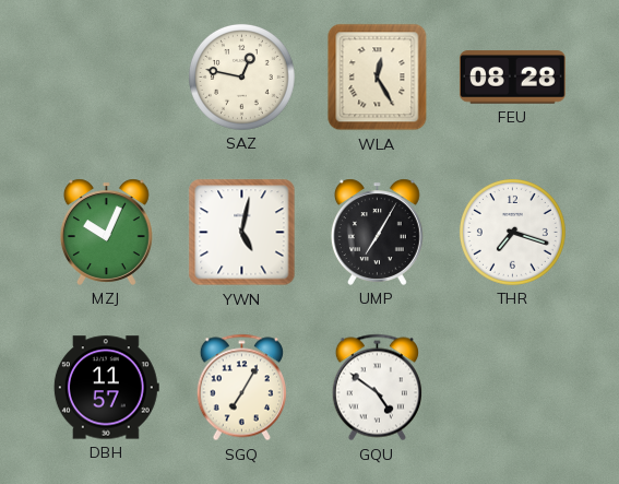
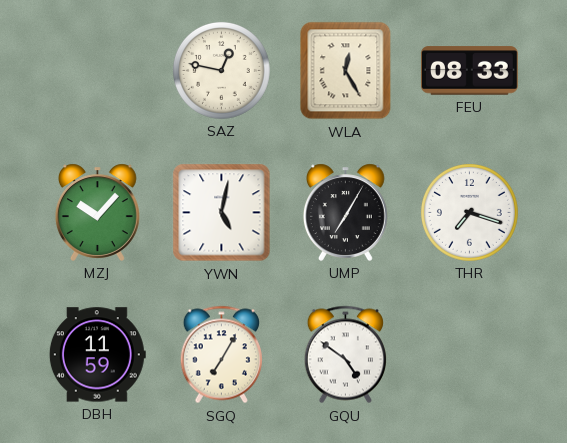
FEU: 08:28 -> 08:33 (469, 71)
MZJ: 10:04 -> 10:07 (97, 212)
DBH: 11:57 -> 11:59 (97, 355)
